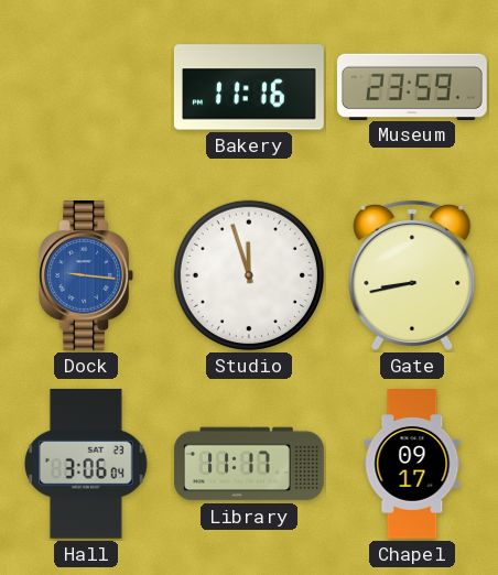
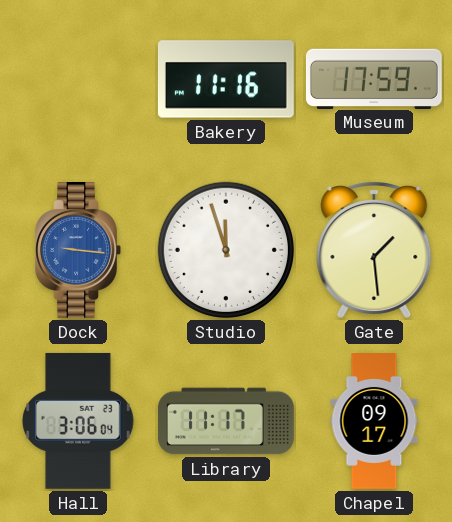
Museum: 23:59 -> 17:59 (374, 78)
Gate: 8:43 -> 1:29 (374, 249)
